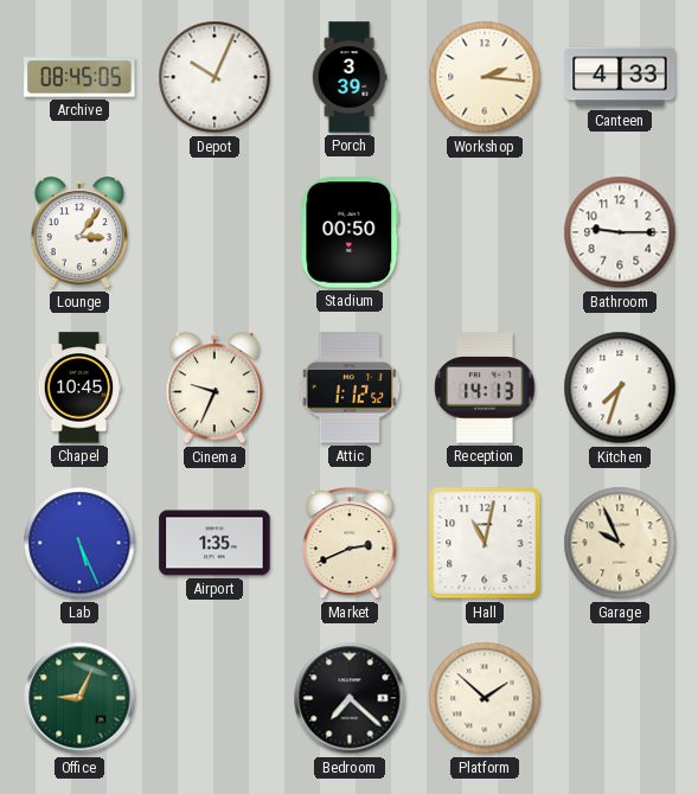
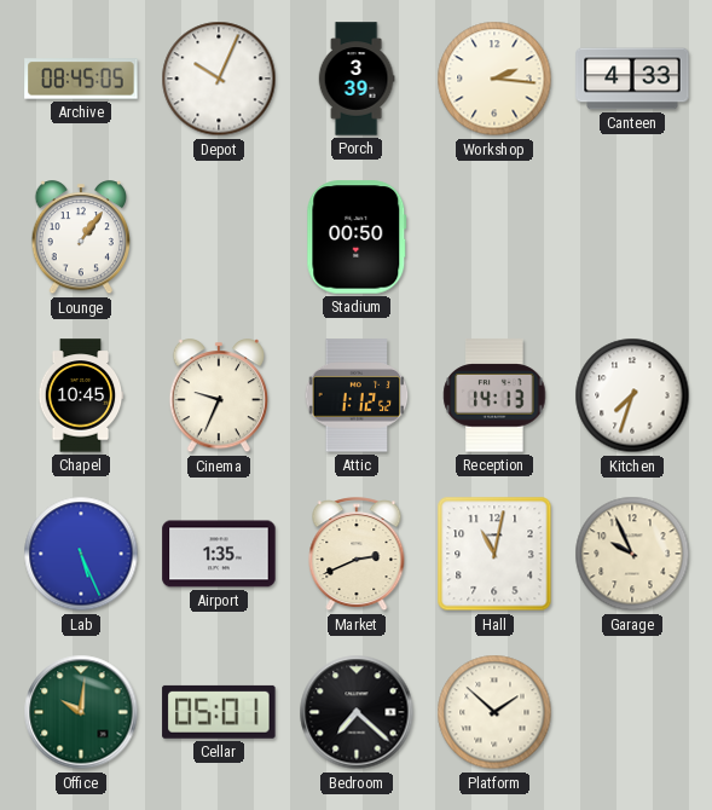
Lounge: 3:06 -> 1:06 (81, 238)
Bathroom: 9:15 -> none (620, 232)
Office: 9:04 -> 10:01 (81, 712)
Cellar: none -> 05:01 (219, 712)
